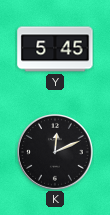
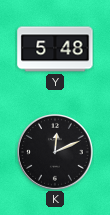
Y: 5:45 -> 5:48 (55, 49)
